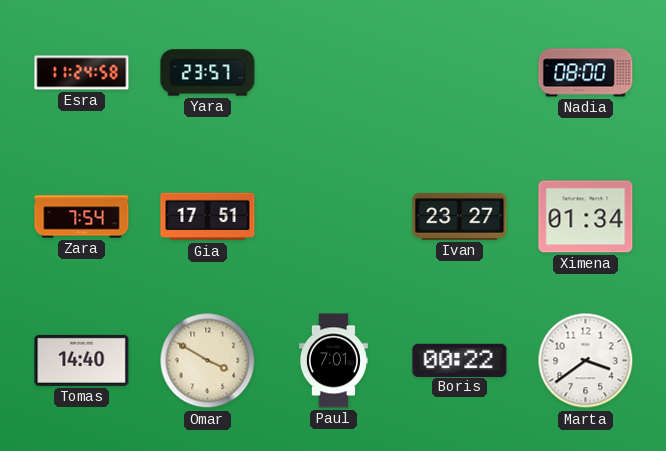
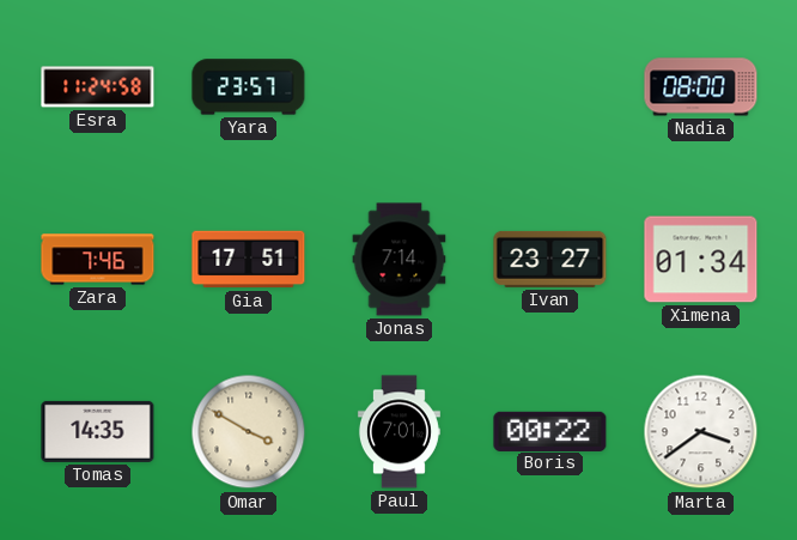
Zara: 7:54 -> 7:46 (98, 260)
Jonas: none -> 7:14 (400, 260)
Tomas: 14:40 -> 14:35 (98, 431)
